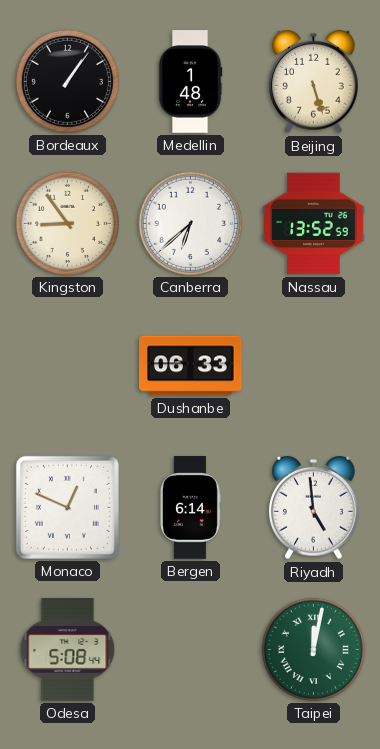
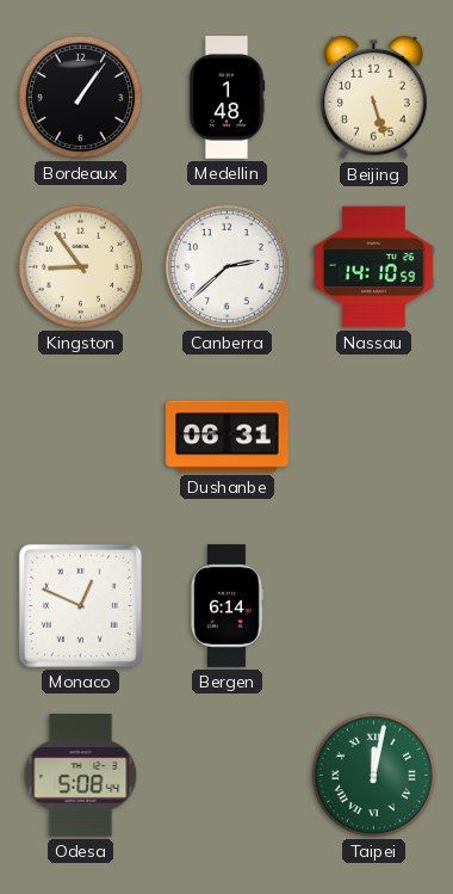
Canberra: 6:38 -> 2:38 (226, 266)
Nassau: 13:52 -> 14:10 (374, 267)
Dushanbe: 06:33 -> 06:31 (228, 437)
Riyadh: 4:59 -> none (314, 508)
